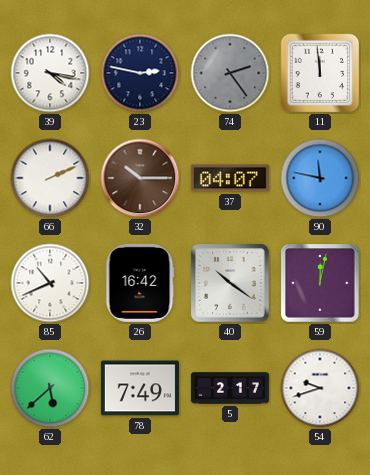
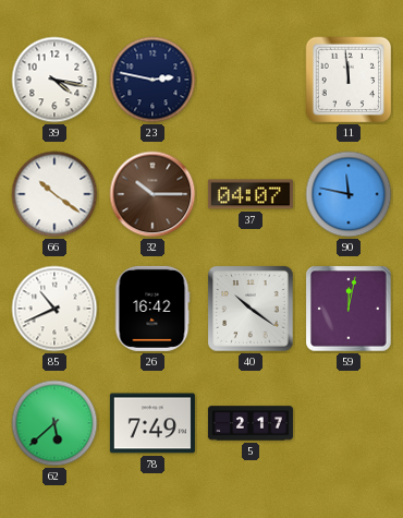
74: 2:24 -> none (230, 73)
66: 2:11 -> 10:21 (54, 194)
54: 9:42 -> none (320, 388)
